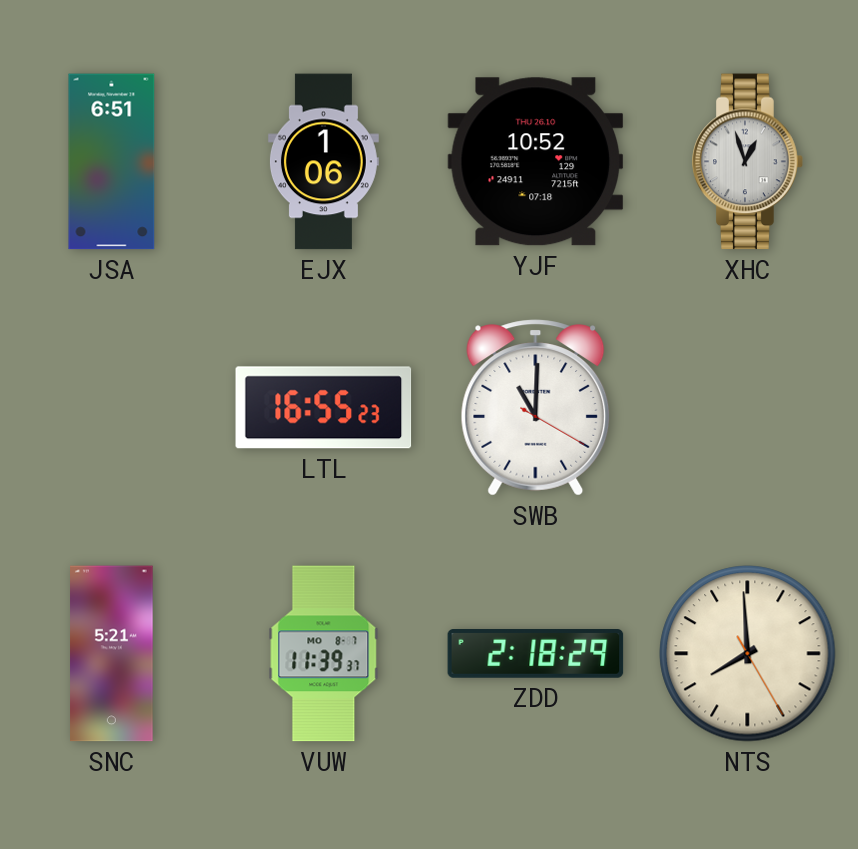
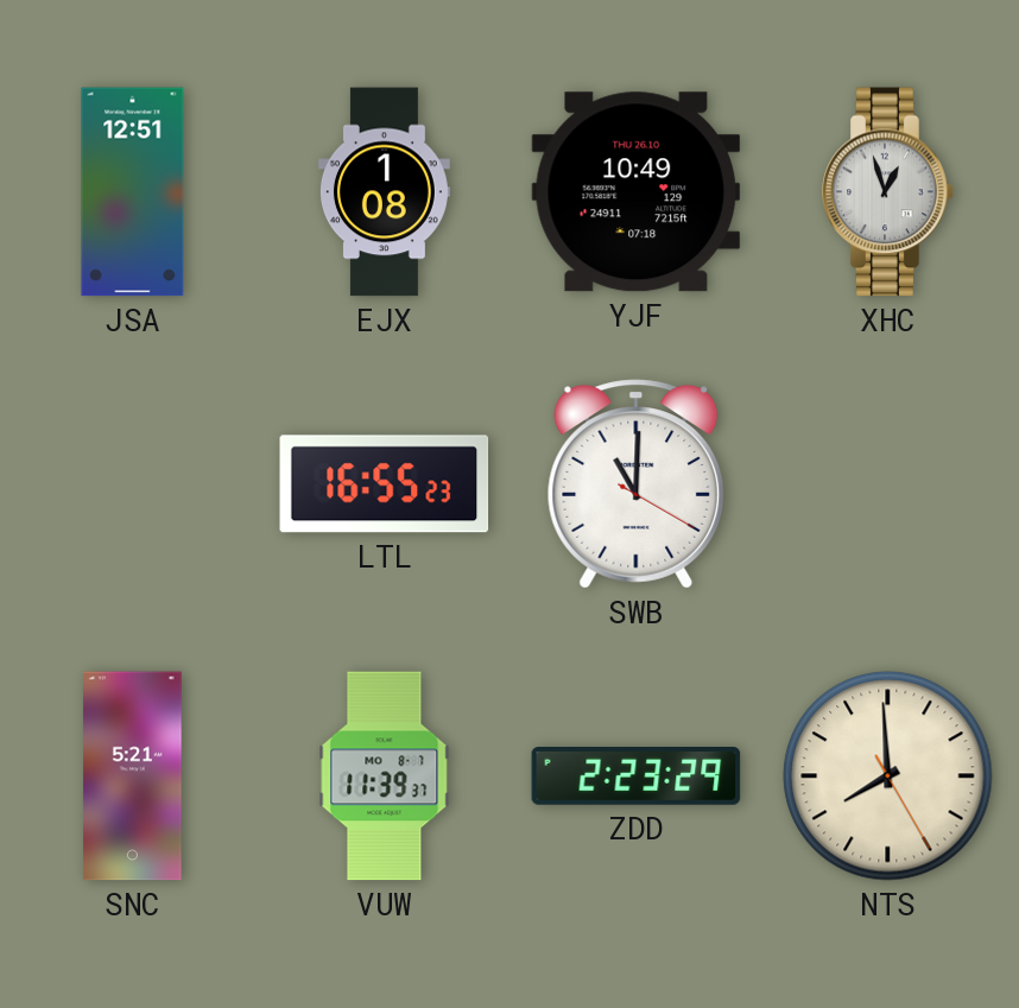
JSA: 6:51 -> 12:51 (133, 192)
EJX: 1:06 -> 1:08 (384, 192)
YJF: 10:52 -> 10:49 (637, 192)
ZDD: 2:18 -> 2:23 (637, 776)
